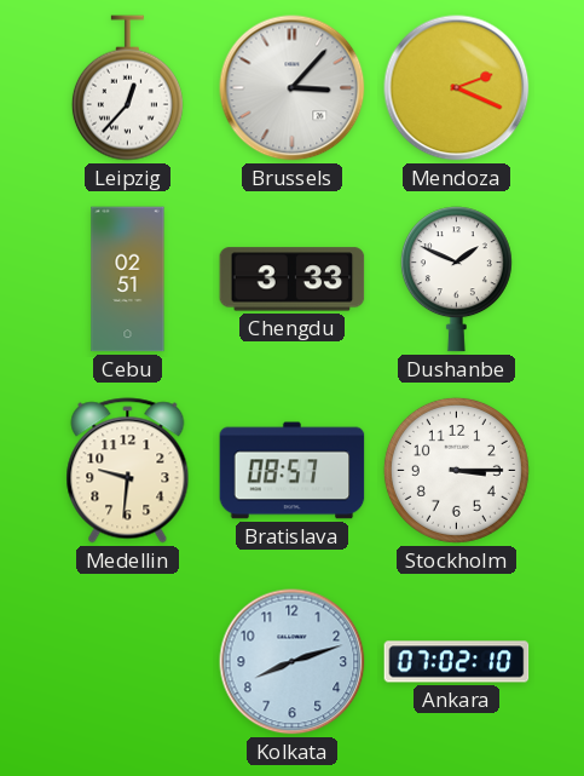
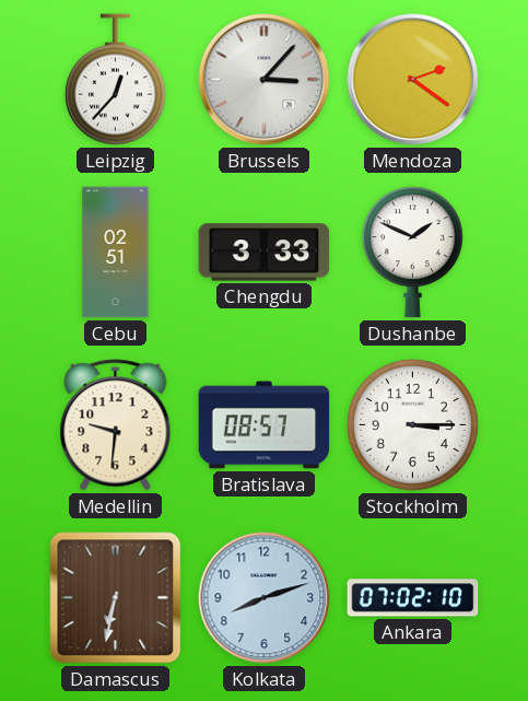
Mendoza: 2:19 -> 2:21 (413, 80)
Damascus: none -> 6:32 (116, 598)
